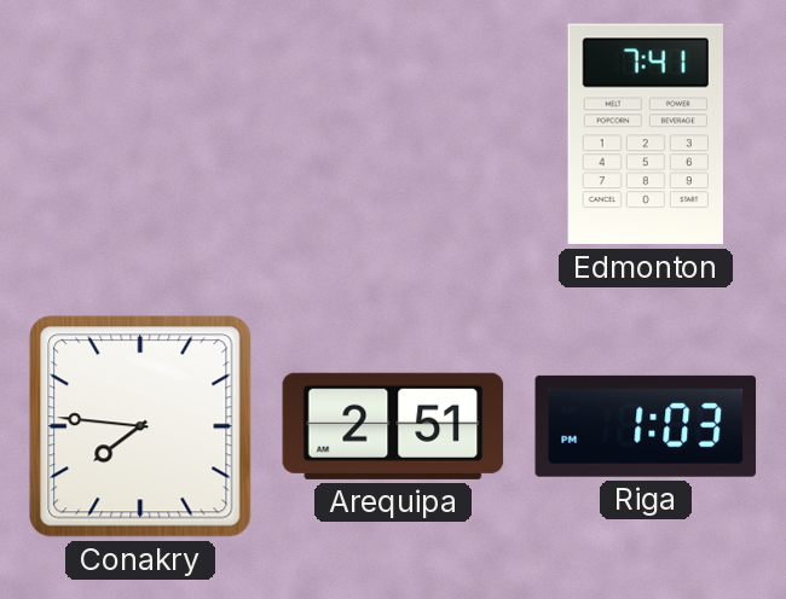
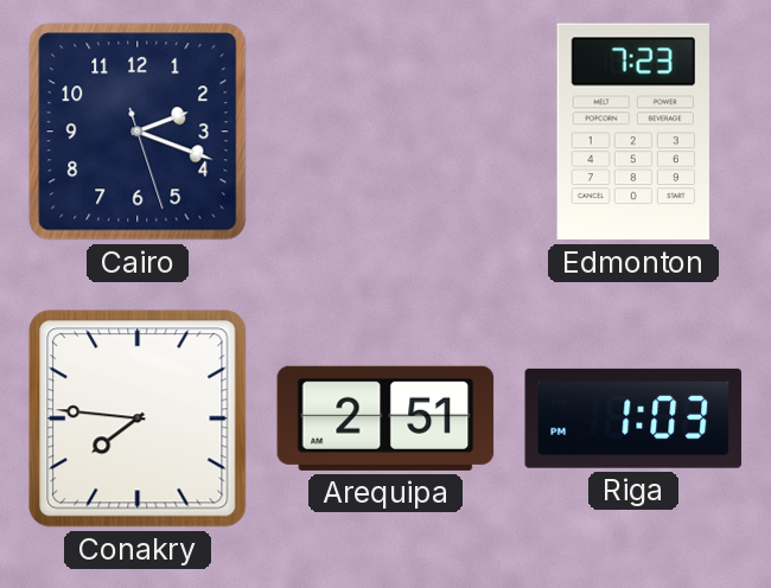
Cairo: none -> 2:18 (138, 132)
Edmonton: 7:41 -> 7:23 (633, 132)
